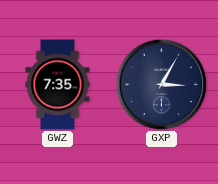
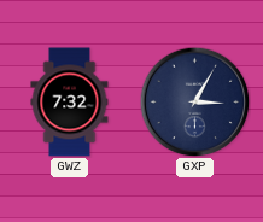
GWZ: 7:35 -> 7:32 (70, 103)
